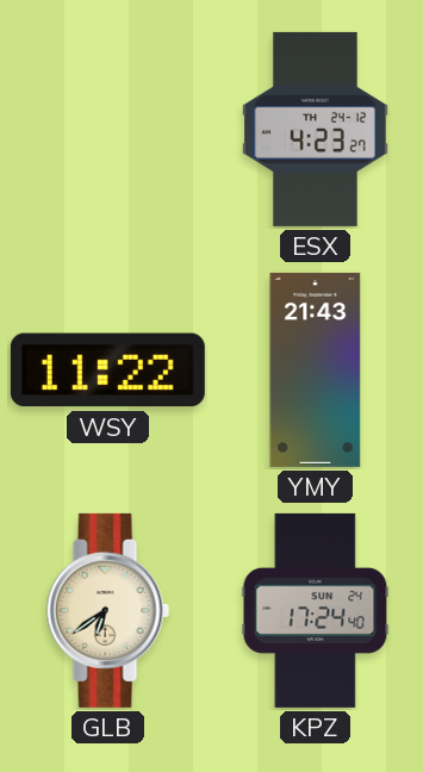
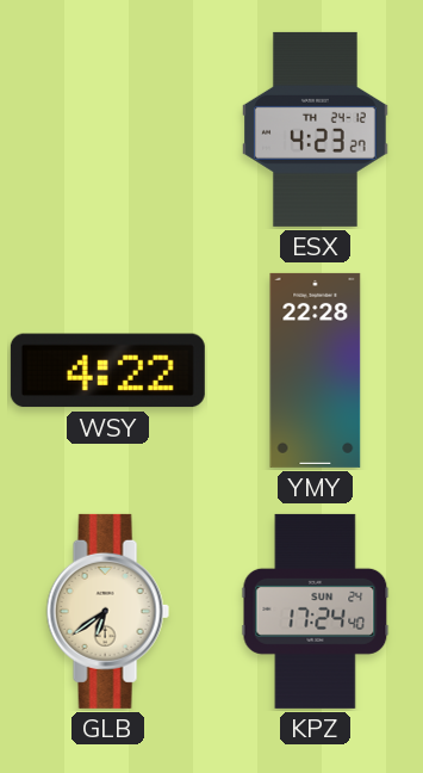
WSY: 11:22 -> 4:22 (107, 371)
YMY: 21:43 -> 22:28 (316, 370)
